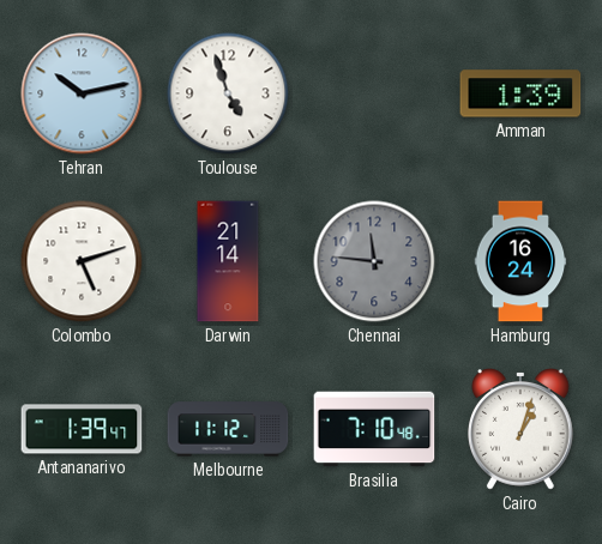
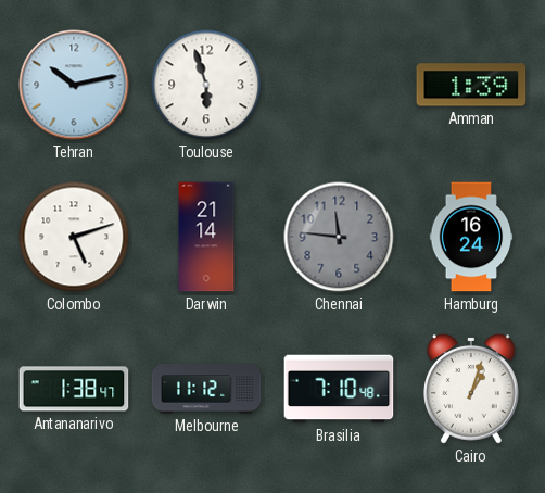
Toulouse: 4:57 -> 5:57 (206, 85)
Antananarivo: 1:39 -> 1:38 (74, 389)
